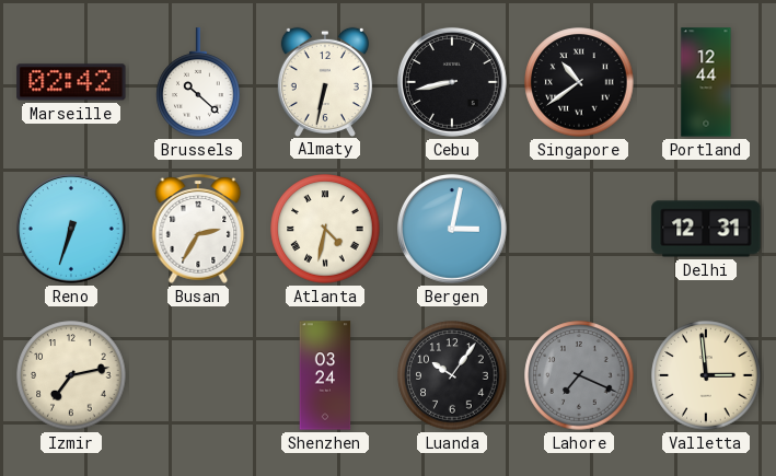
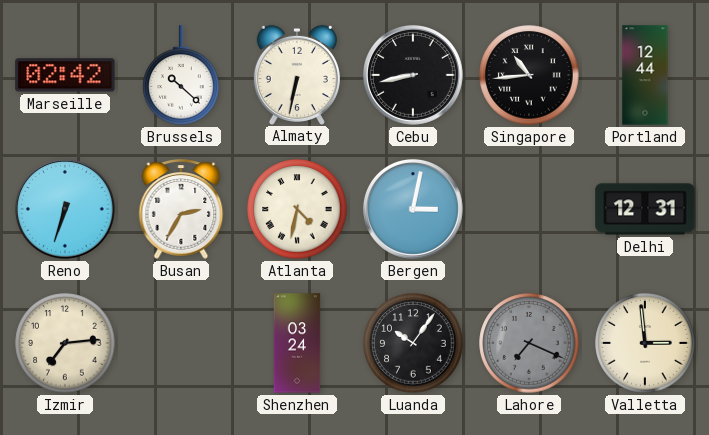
Singapore: 10:39 -> 10:44 (529, 75)
Izmir: 7:13 -> 7:14 (65, 343)
